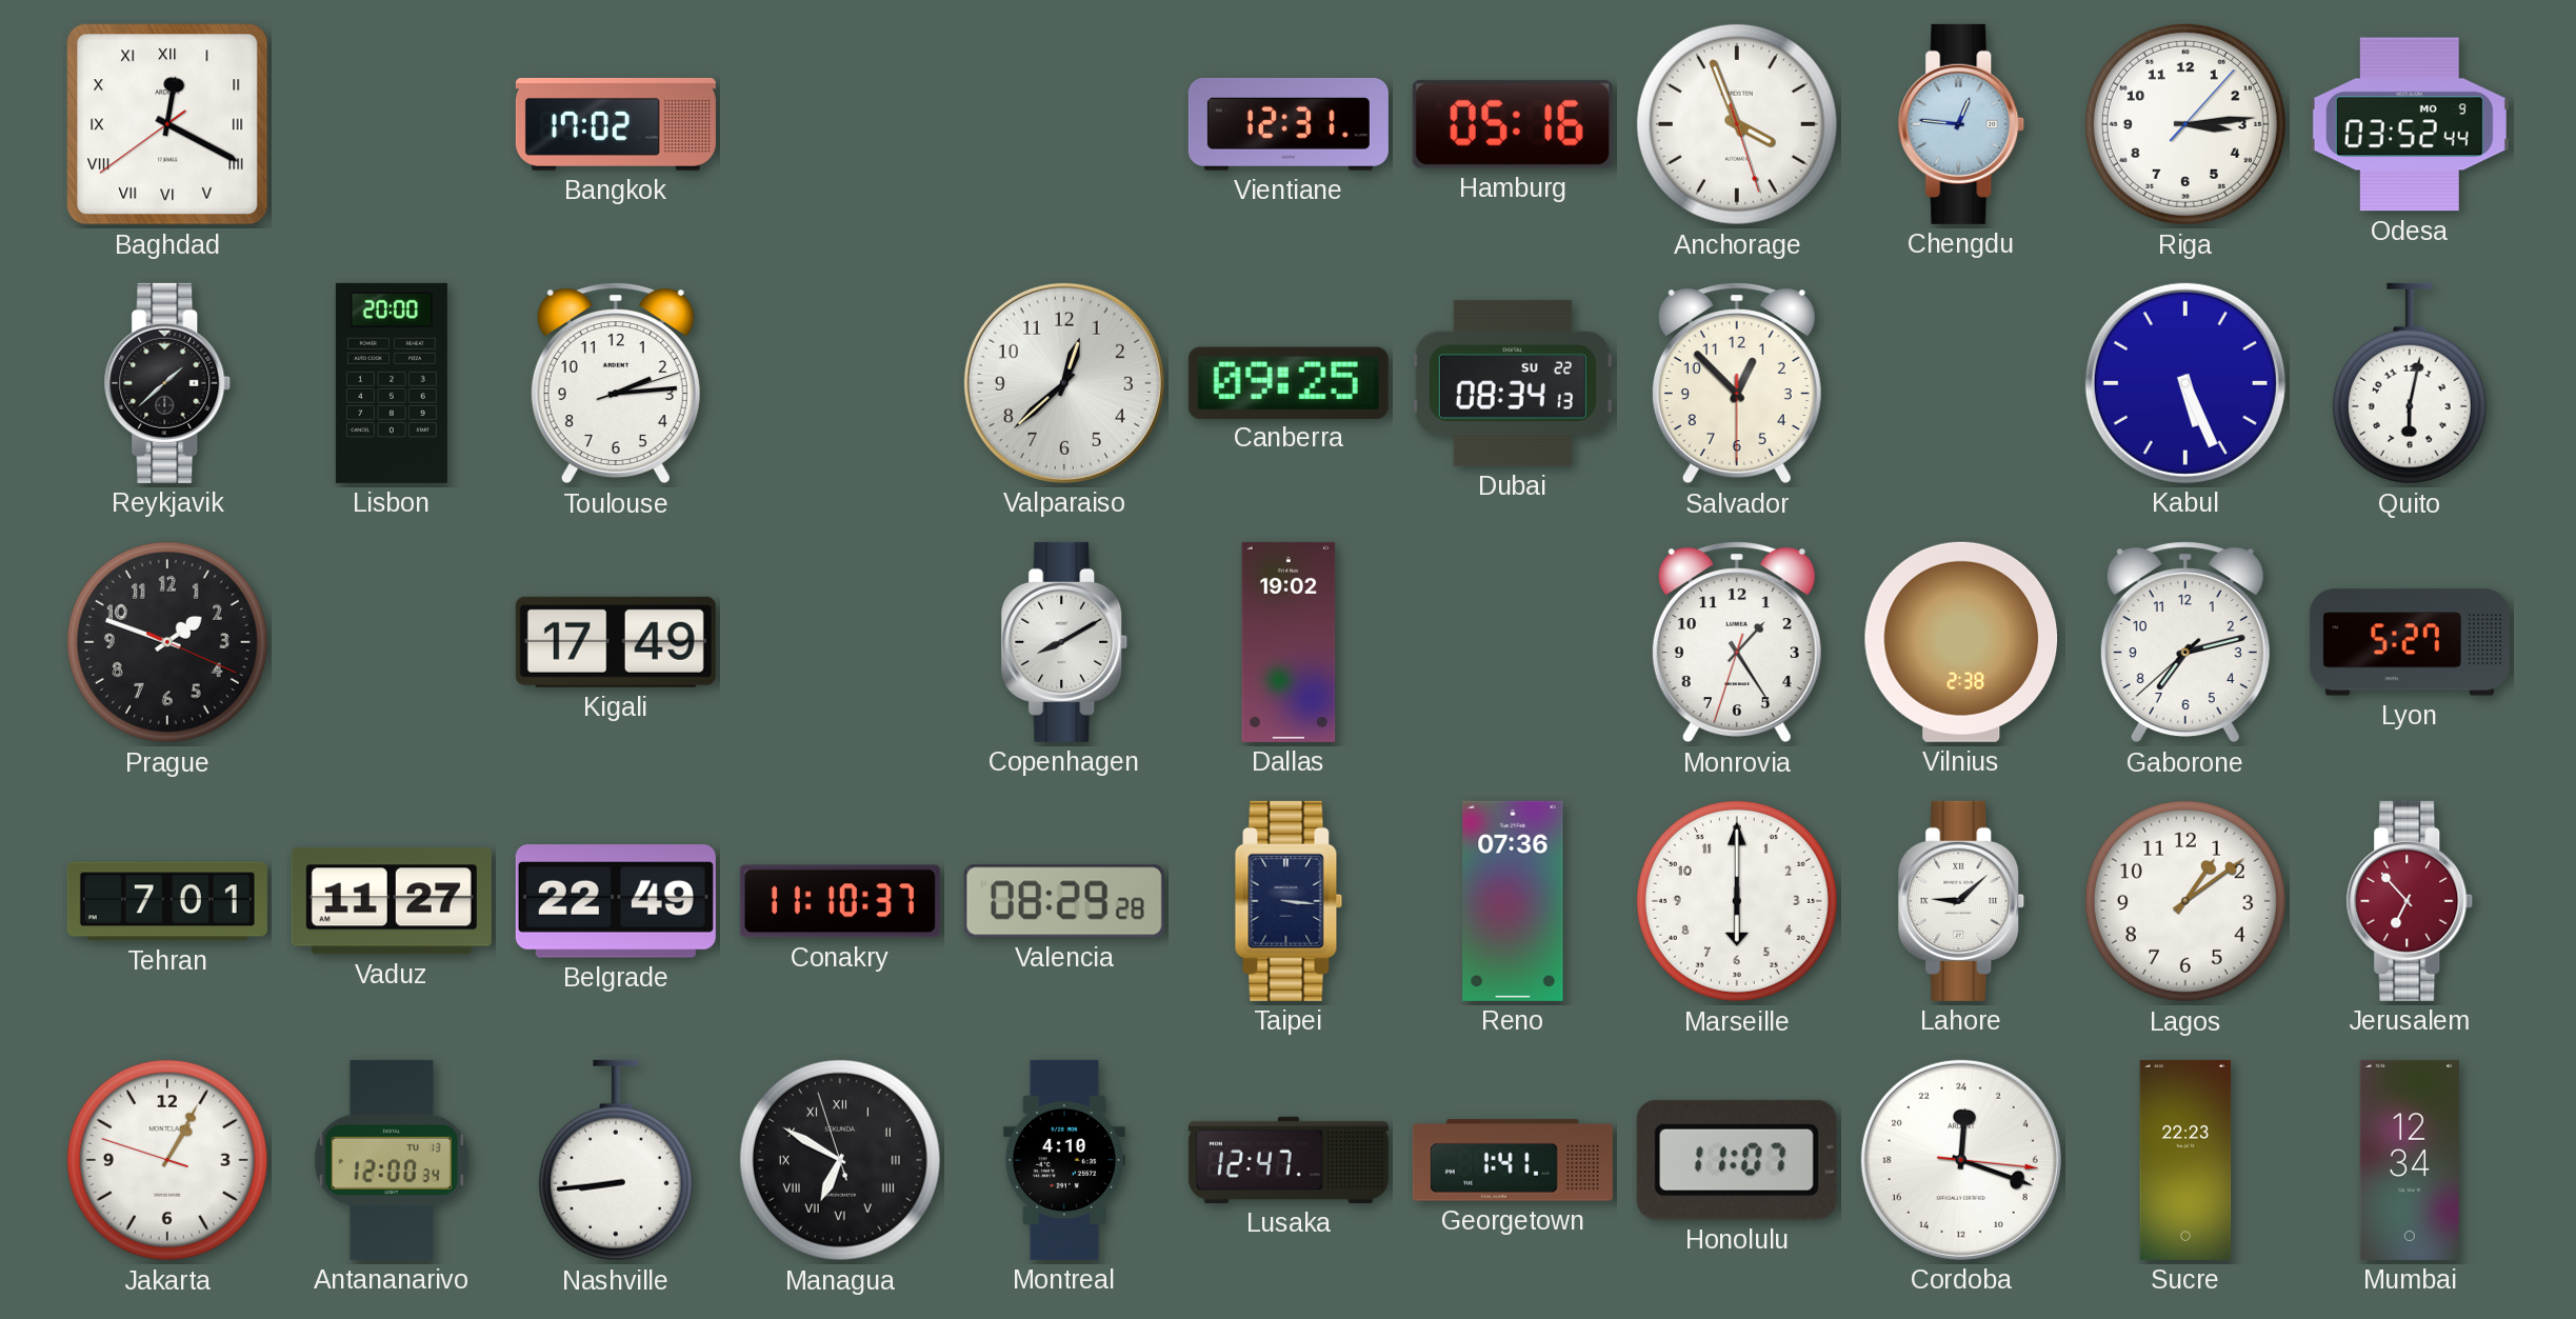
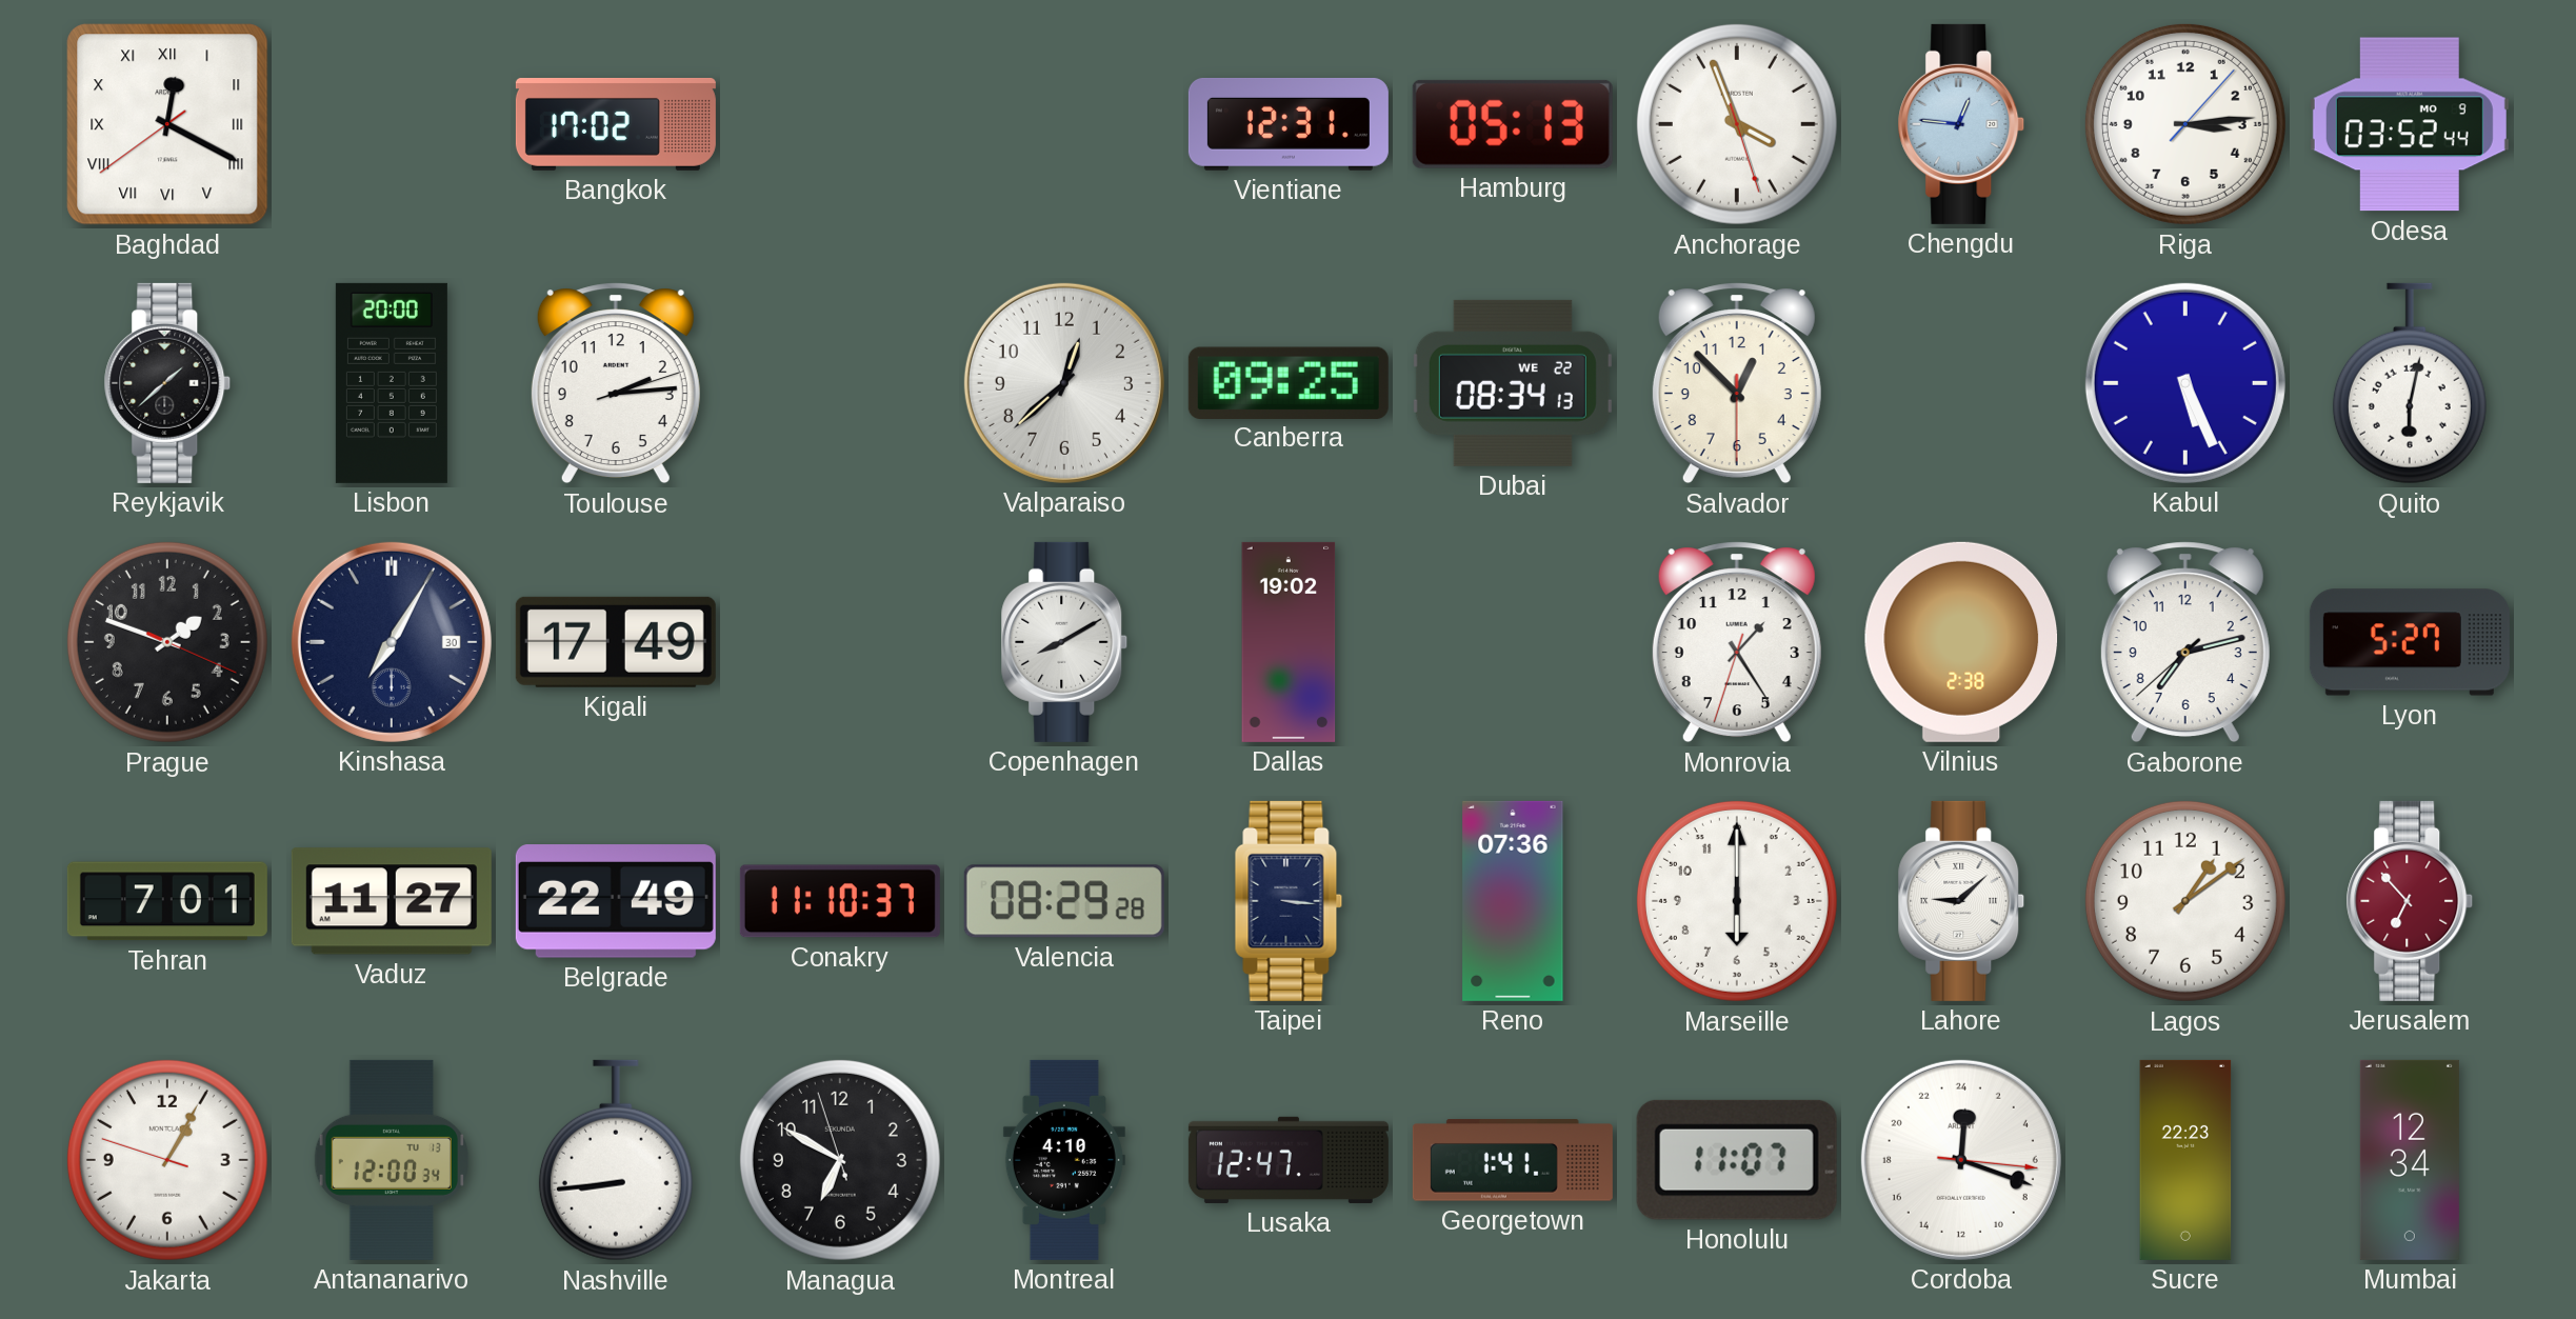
Hamburg: 05:16 -> 05:13 (1513, 124)
Dubai date: SU 22 -> WE 22 (1513, 383)
Kinshasa: none -> 7:05 (392, 642)
Managua numerals: Roman -> Arabic (840, 1160)
